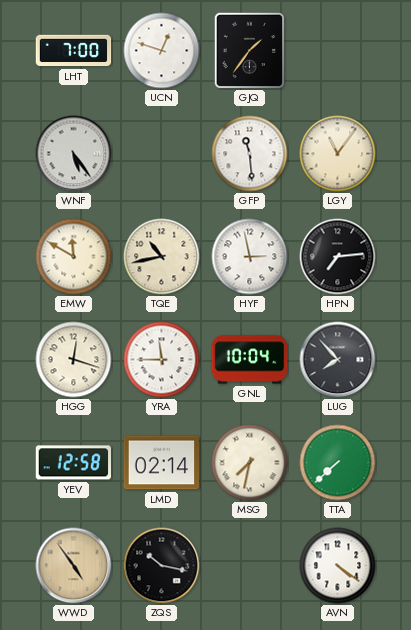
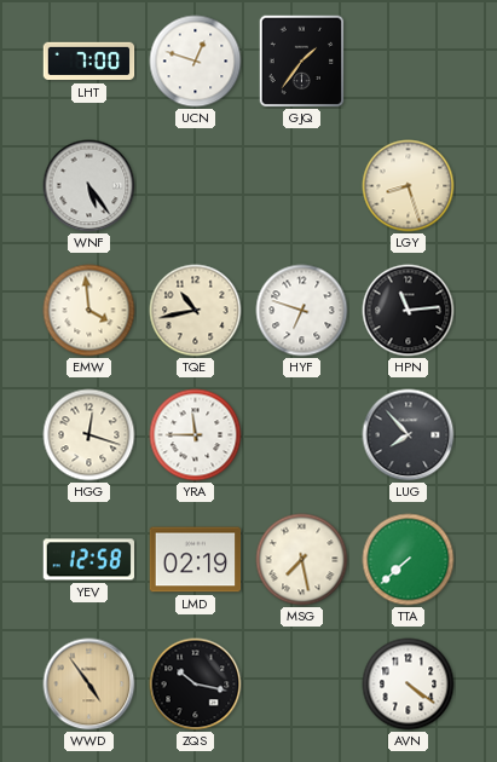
GFP: 11:29 -> none (250, 154)
LGY: 11:06 -> 8:27 (409, 186)
EMW: 11:50 -> 3:59 (89, 311)
HYF: 2:58 -> 6:48 (302, 311)
HPN: 7:14 -> 11:14 (409, 311)
GNL: 10:04 -> none (250, 360)
LMD: 02:14 -> 02:19 (196, 560)
MSG: 7:32 -> 7:28 (302, 560)
